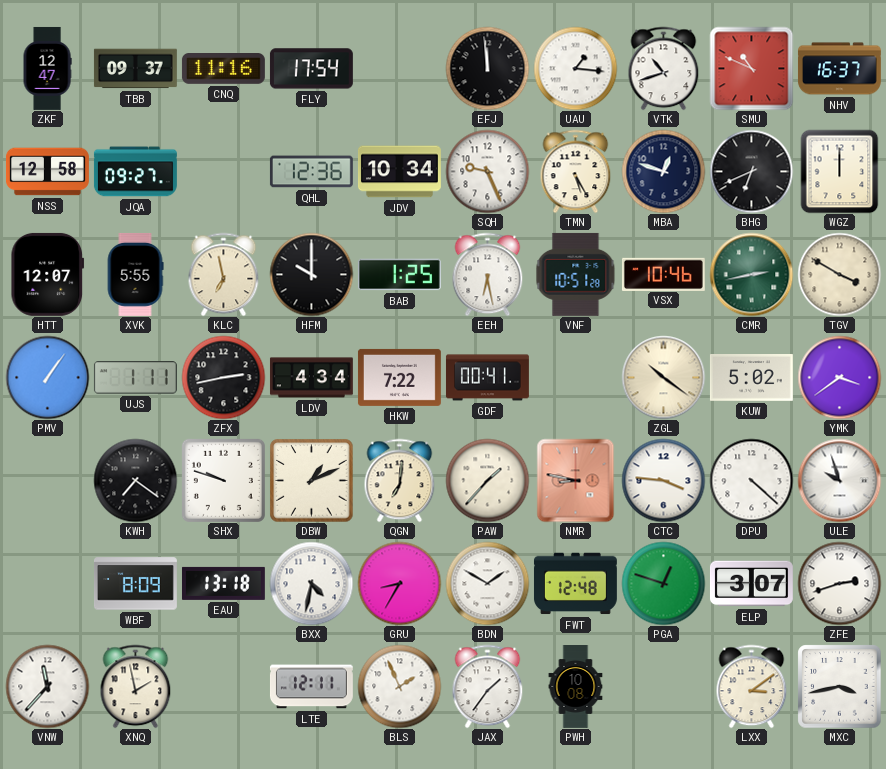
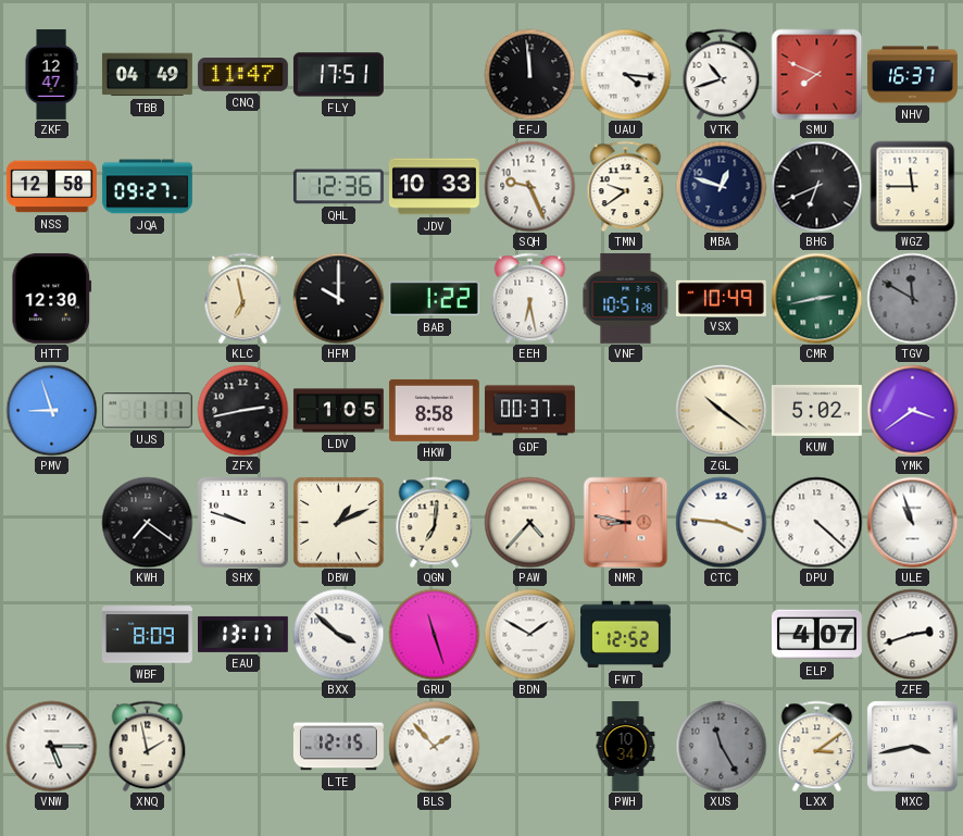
TBB: 09:37 -> 04:49 (147, 75)
CNQ: 11:16 -> 11:47 (242, 75)
FLY: 17:54 -> 17:51 (338, 75)
UAU: 1:16 -> 4:16 (625, 74)
SMU: 10:49 -> 7:49 (816, 74)
JDV: 10:34 -> 10:33 (434, 187)
TMN: 5:25 -> 9:39 (626, 186)
WGZ: 12:00 -> 11:45 (913, 186)
HTT: 12:07 -> 12:30 (52, 298)
XVK: 5:55 -> none (135, 274)
BAB: 1:25 -> 1:22 (434, 299)
VSX: 10:46 -> 10:49 (721, 298)
TGV: 3:50 -> 11:50 (912, 298)
TGV dial: cream -> grey (912, 298)
PMV: 1:06 -> 8:57 (51, 410)
LDV: 4:34 -> 1:05 (338, 411)
HKW: 7:22 -> 8:58 (434, 410)
GDF: 00:41 -> 00:37 (529, 411)
PAW: 1:37 -> 4:37 (529, 522)
ULE: 9:57 -> 10:57 (912, 522)
EAU: 13:18 -> 13:17 (242, 634)
BXX: 4:32 -> 3:52 (338, 634)
GRU: 8:35 -> 11:27 (434, 634)
FWT: 12:48 -> 12:52 (625, 635)
PGA: 12:48 -> none (663, 583)
ELP: 3:07 -> 4:07 (816, 635)
VNW: 11:37 -> 5:15 (51, 746)
LTE: 12:11 -> 12:15 (338, 747)
BLS: 1:56 -> 1:53 (434, 746)
JAX: 1:36 -> none (488, 686)
PWH: 10:08 -> 10:34 (626, 747)
XUS: none -> 11:25 (721, 746)
